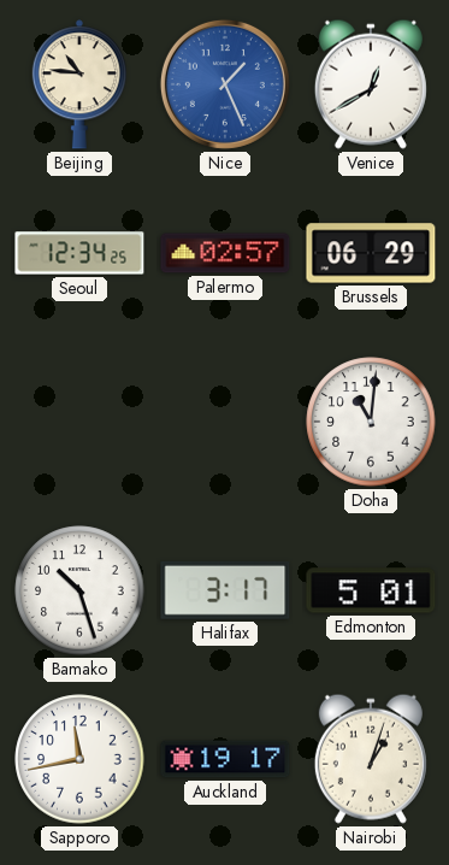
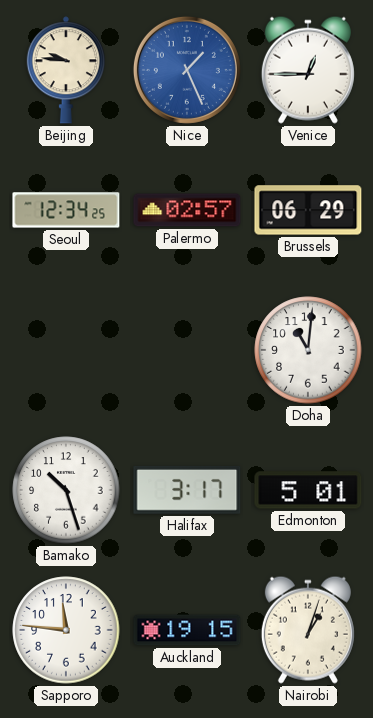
Beijing: 10:46 -> 9:46 (66, 70)
Venice: 12:40 -> 12:45 (308, 70)
Sapporo: 11:43 -> 11:46 (66, 630)
Auckland: 19:17 -> 19:15 (187, 630)
